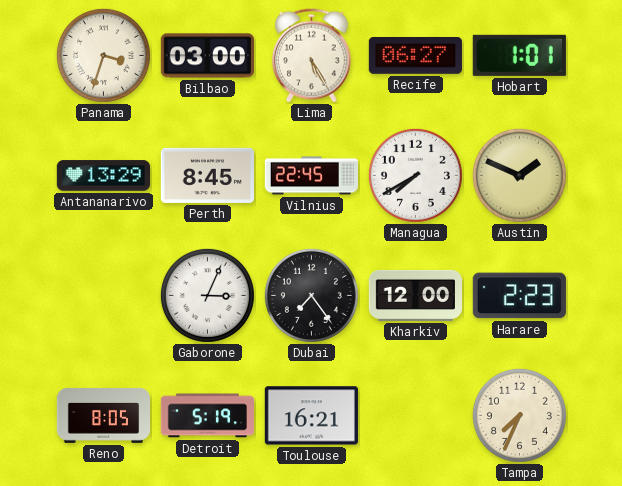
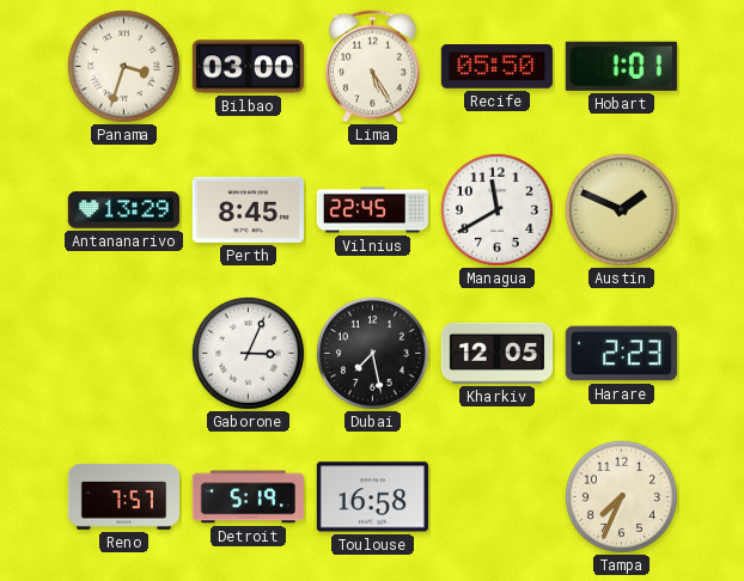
Recife: 06:27 -> 05:50 (496, 67)
Managua: 7:40 -> 11:40 (496, 209)
Dubai: 7:24 -> 7:28 (372, 353)
Kharkiv: 12:00 -> 12:05 (496, 353)
Reno: 8:05 -> 7:57 (123, 497)
Toulouse: 16:21 -> 16:58 (372, 497)
